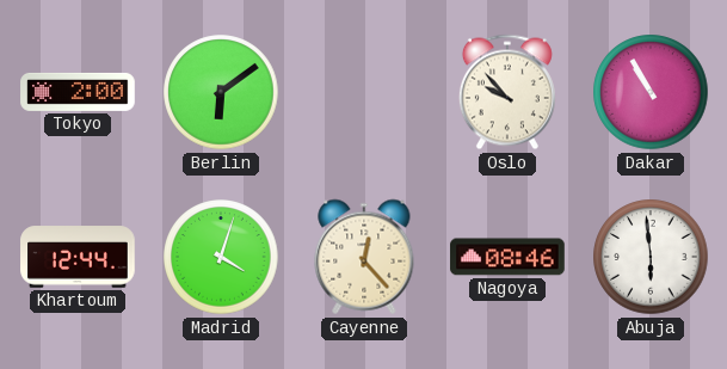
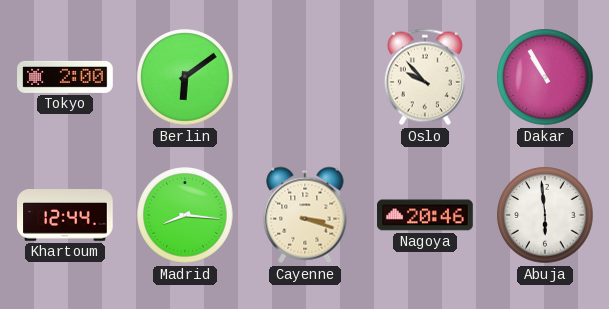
Madrid: 4:03 -> 8:16 (185, 215)
Cayenne: 12:23 -> 3:18 (305, 215)
Nagoya: 08:46 -> 20:46 (425, 215)
